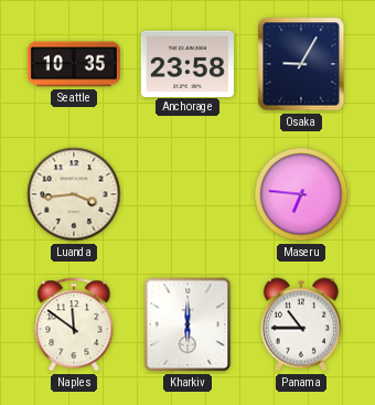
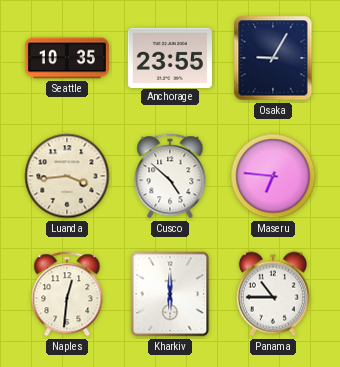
Anchorage: 23:58 -> 23:55 (170, 57)
Cusco: none -> 4:52 (170, 176)
Naples: 11:51 -> 12:31 (67, 294)
